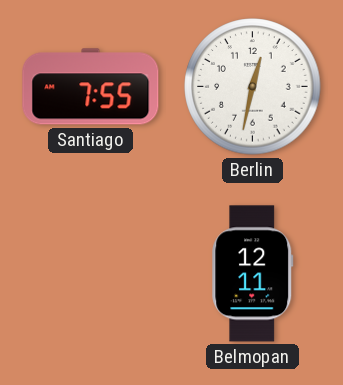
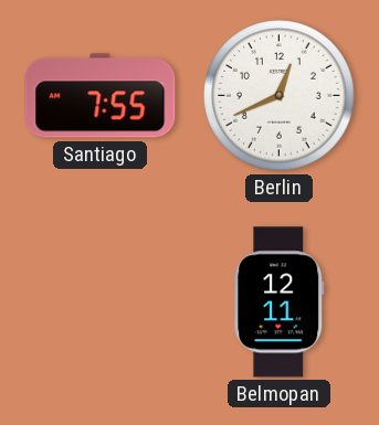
Berlin: 12:32 -> 12:41 (280, 96)
